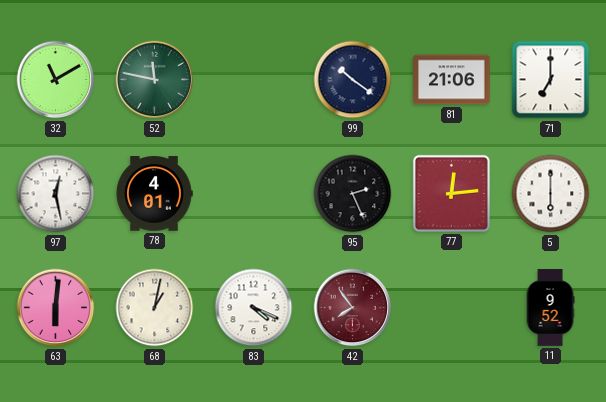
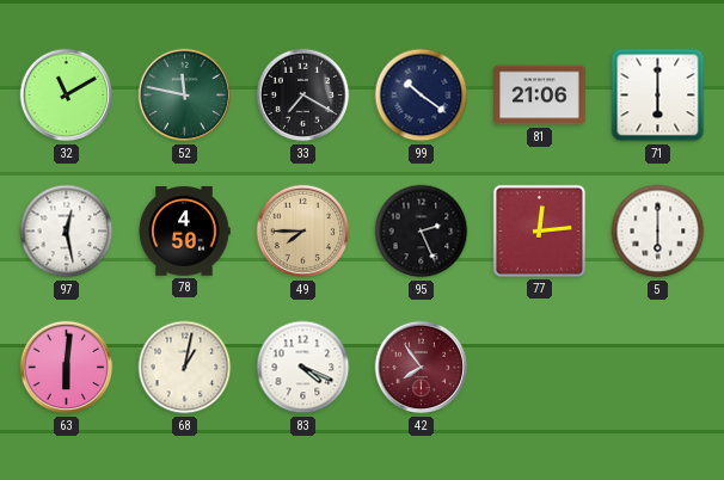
33: none -> 7:20 (303, 96)
71: 7:00 -> 6:00 (658, 96)
78: 4:01 -> 4:50 (184, 232)
49: none -> 7:45 (303, 232)
11: 9:52 -> none (550, 308)
